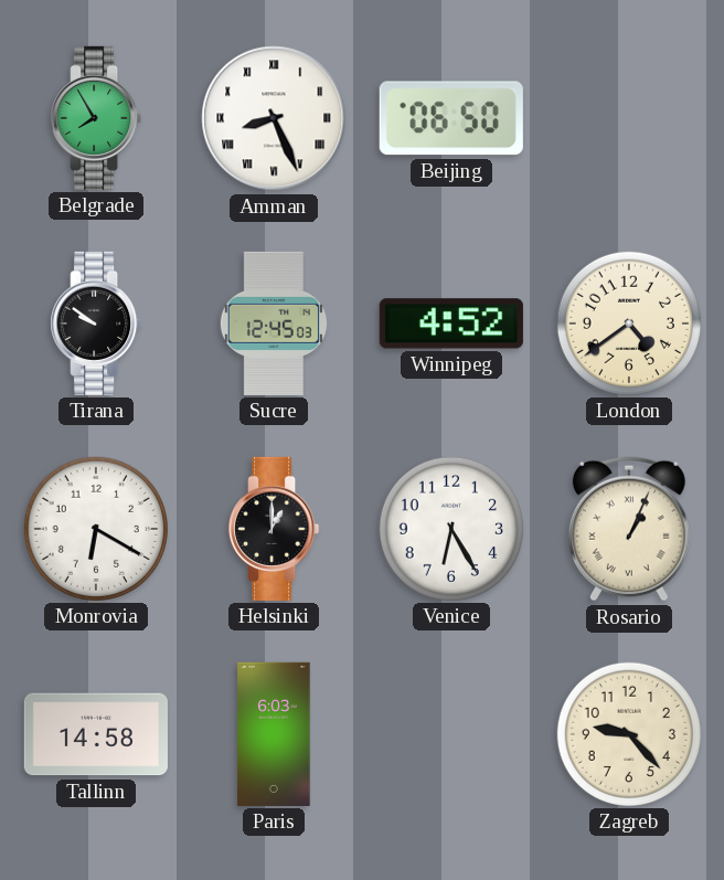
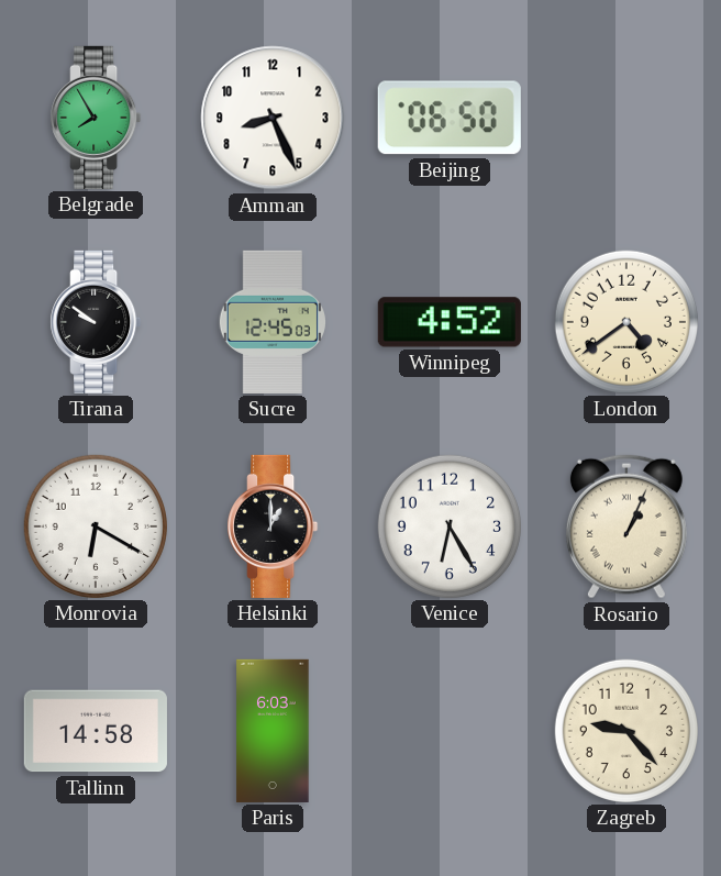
Amman numerals: Roman -> Arabic (273, 118)
